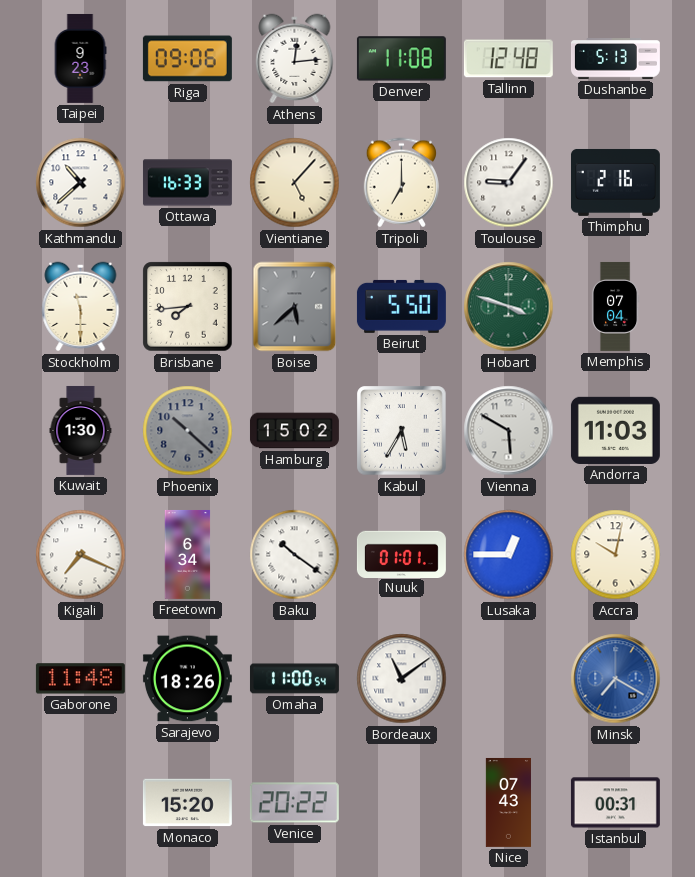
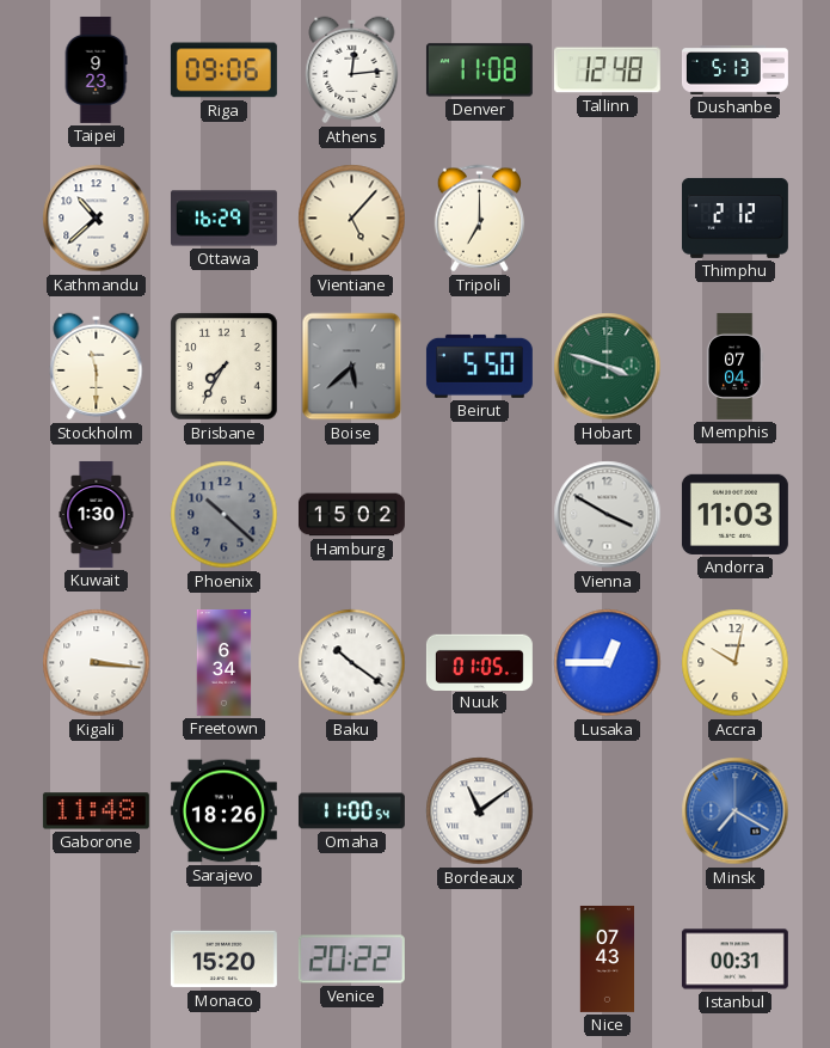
Ottawa: 16:33 -> 16:29 (223, 219)
Toulouse: 9:06 -> none (509, 183)
Thimphu: 2:16 -> 2:12 (734, 217)
Brisbane: 7:44 -> 7:35 (225, 367)
Kabul: 5:35 -> none (402, 431)
Vienna: 5:50 -> 3:50 (608, 515)
Kigali: 7:19 -> 3:16 (97, 663)
Nuuk: 01:01 -> 01:05 (479, 662)
